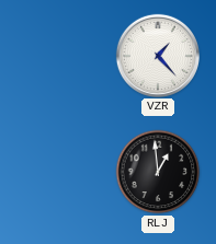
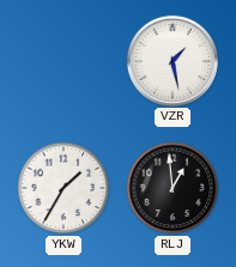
VZR: 1:23 -> 1:28 (171, 60)
YKW: none -> 1:35 (63, 188)
